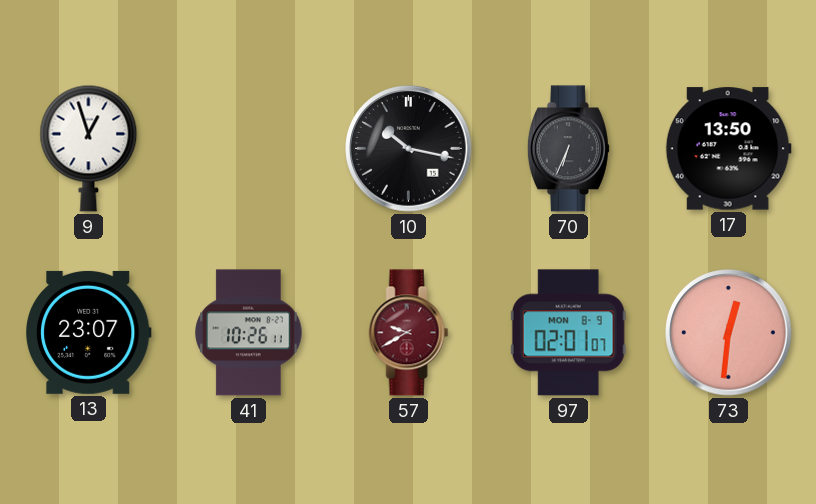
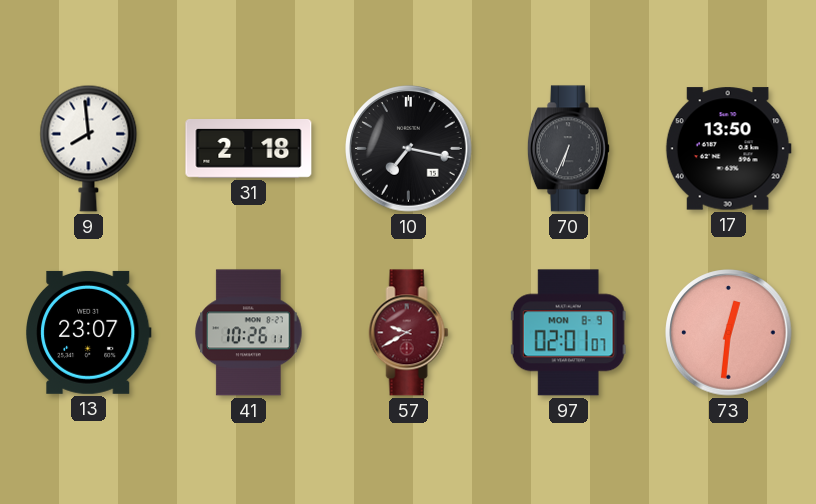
9: 12:57 -> 7:59 (89, 148)
31: none -> 2:18 (249, 149)
10: 10:17 -> 7:17 (409, 149)
